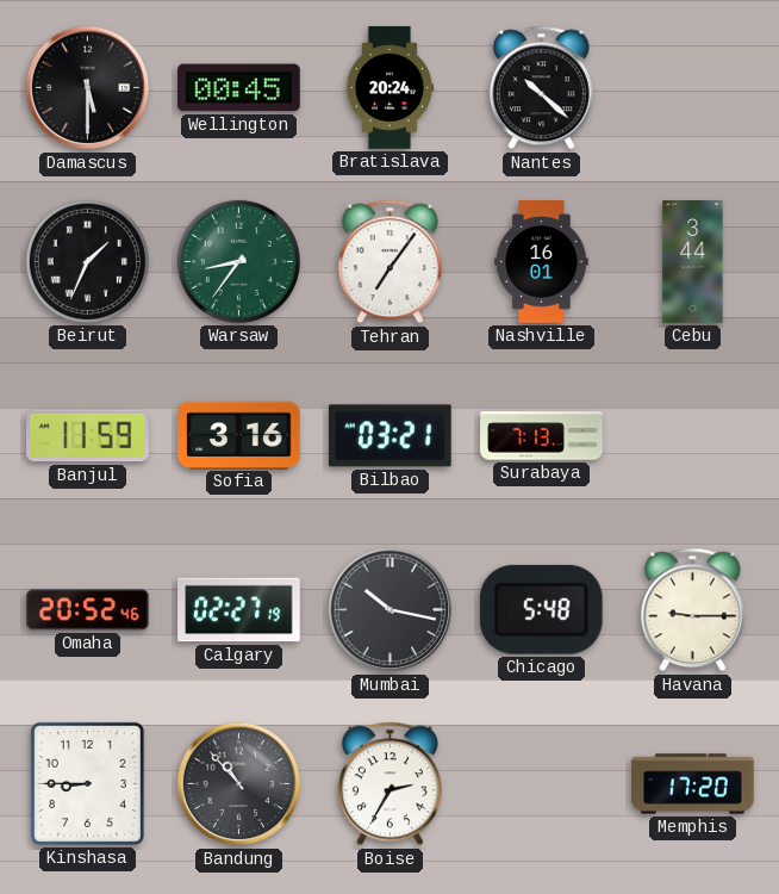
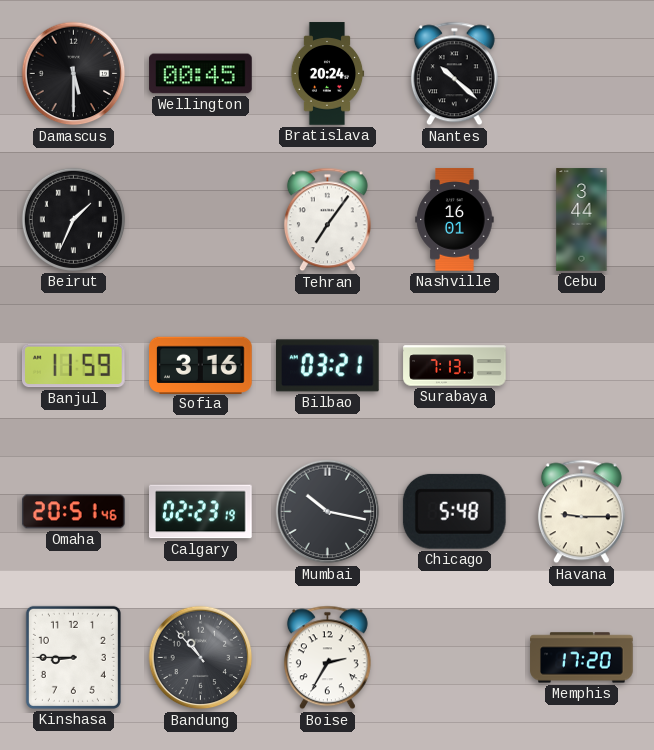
Warsaw: 8:36 -> none (238, 261)
Omaha: 20:52 -> 20:51 (74, 512)
Calgary: 02:27 -> 02:23 (201, 512)
